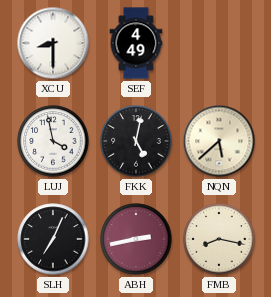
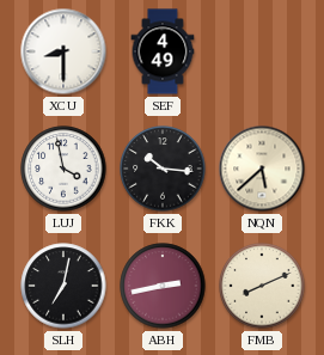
FKK: 5:02 -> 10:16 (163, 169)
SLH: 7:04 -> 7:02 (63, 286)
FMB: 8:17 -> 8:11 (262, 286)
